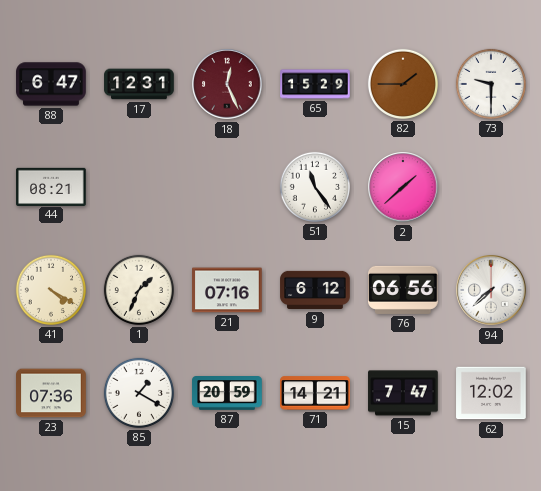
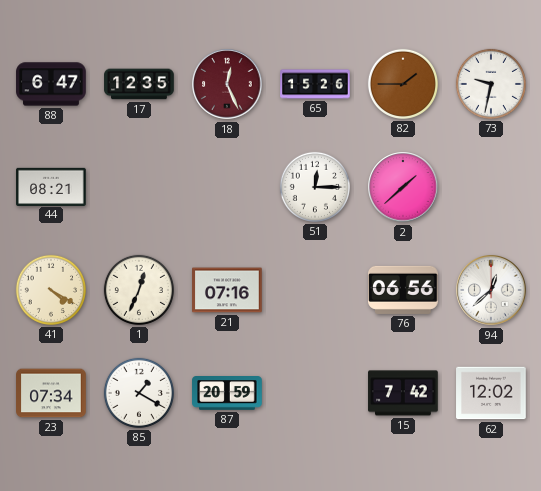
17: 12:31 -> 12:35 (139, 84)
65: 15:29 -> 15:26 (315, 84)
73: 9:30 -> 9:32 (491, 84)
51: 11:24 -> 12:15 (315, 187)
1: 1:34 -> 12:34 (139, 290)
9: 6:12 -> none (315, 290)
94: 7:38 -> 12:38 (491, 290)
23: 07:36 -> 07:34 (51, 393)
71: 14:21 -> none (315, 393)
15: 7:47 -> 7:42 (403, 393)
